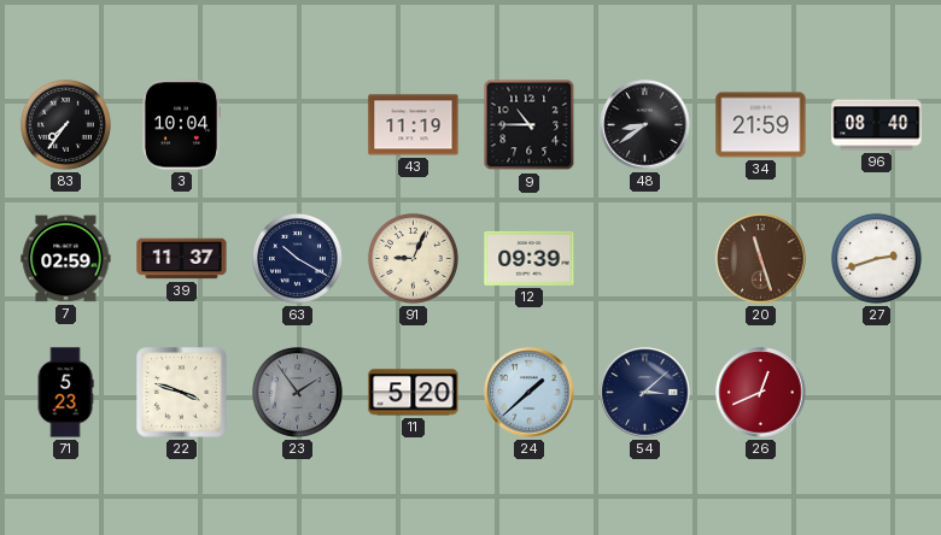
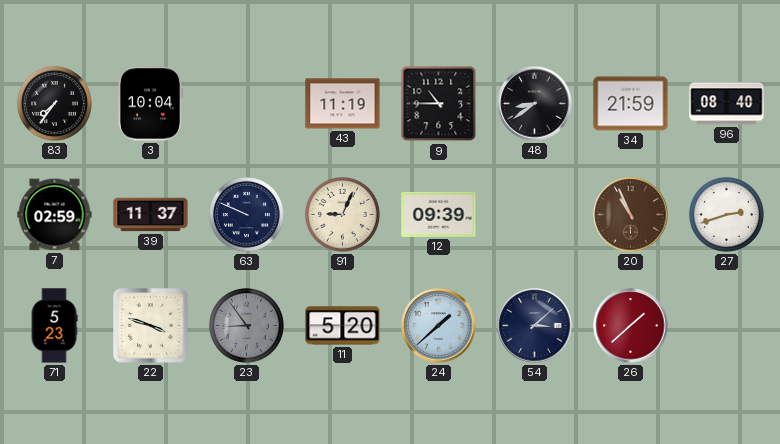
63: 10:20 -> 9:49 (246, 214)
20: 11:27 -> 10:56 (631, 215)
23: 1:54 -> 8:54 (246, 325)
26: 12:41 -> 1:38 (631, 326)
